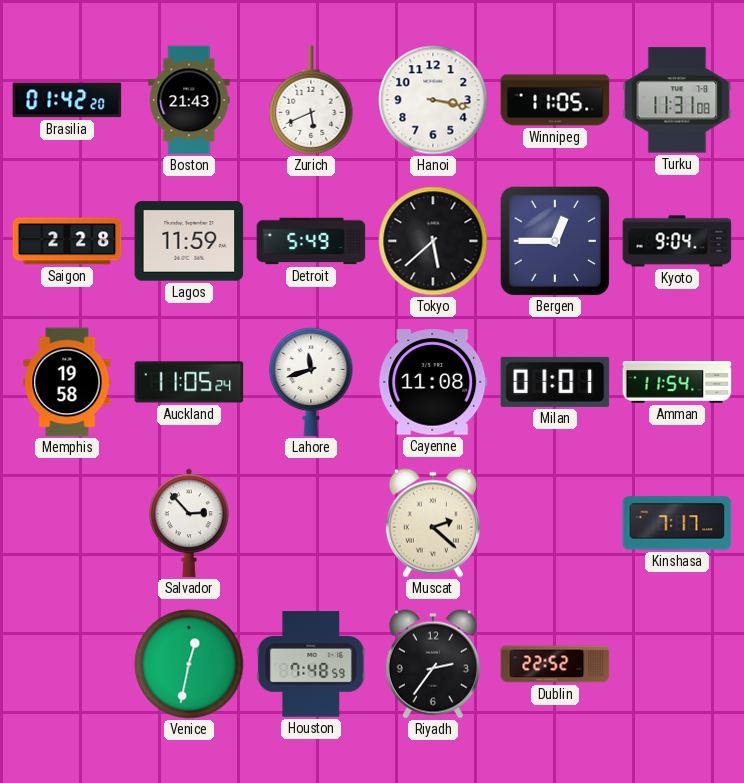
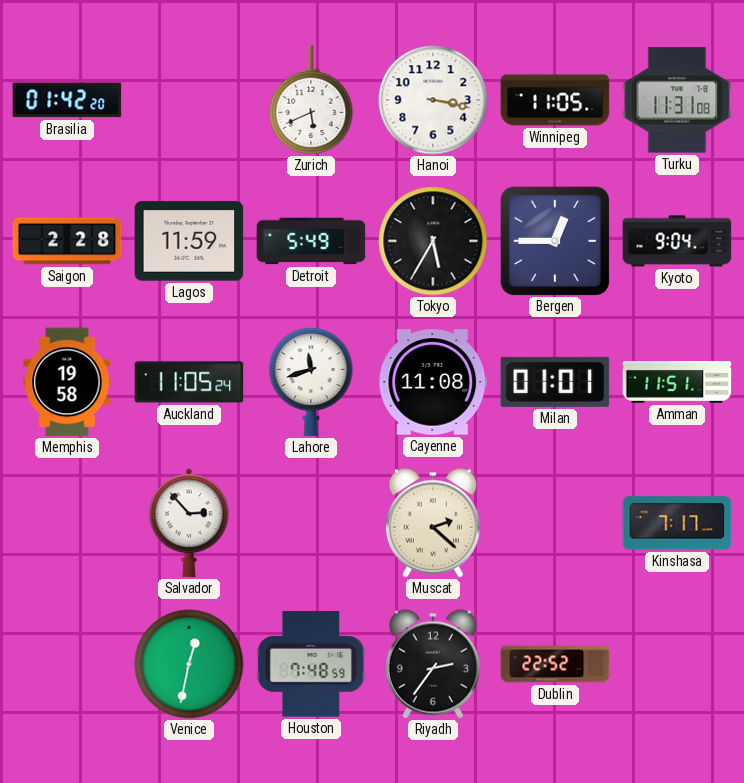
Boston: 21:43 -> none (189, 100)
Tokyo: 5:38 -> 5:35 (433, 241)
Amman: 11:54 -> 11:51 (677, 383)
